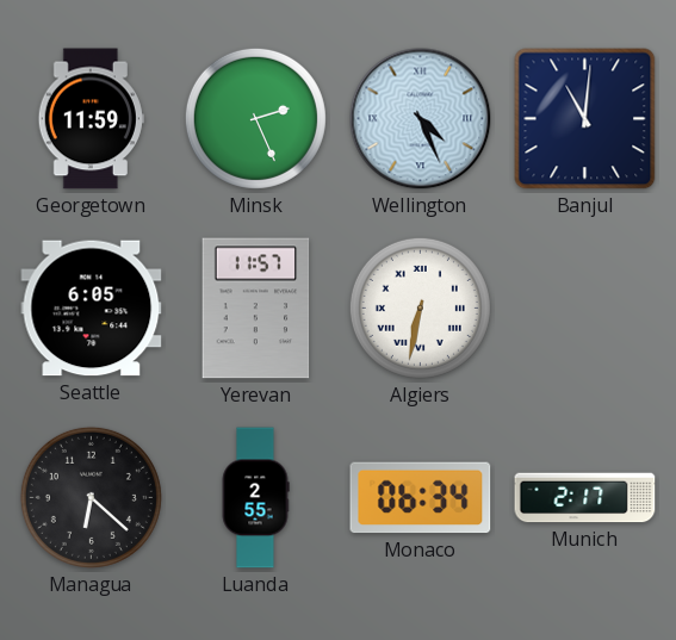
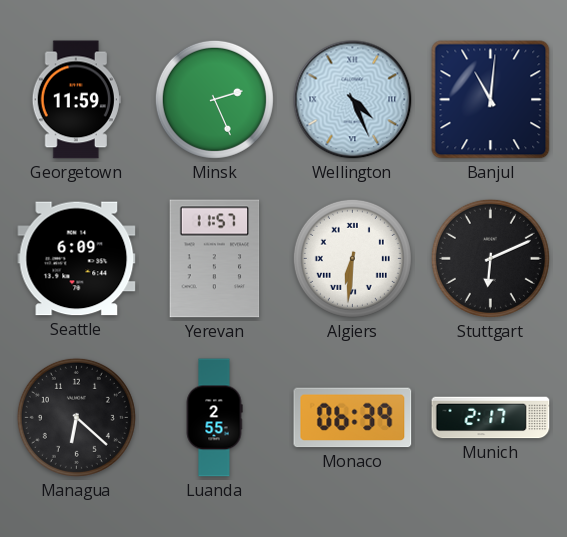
Seattle: 6:05 -> 6:09 (77, 259)
Algiers: 6:32 -> 6:31 (352, 258)
Stuttgart: none -> 6:11 (490, 258)
Monaco: 06:34 -> 06:39 (353, 418)
